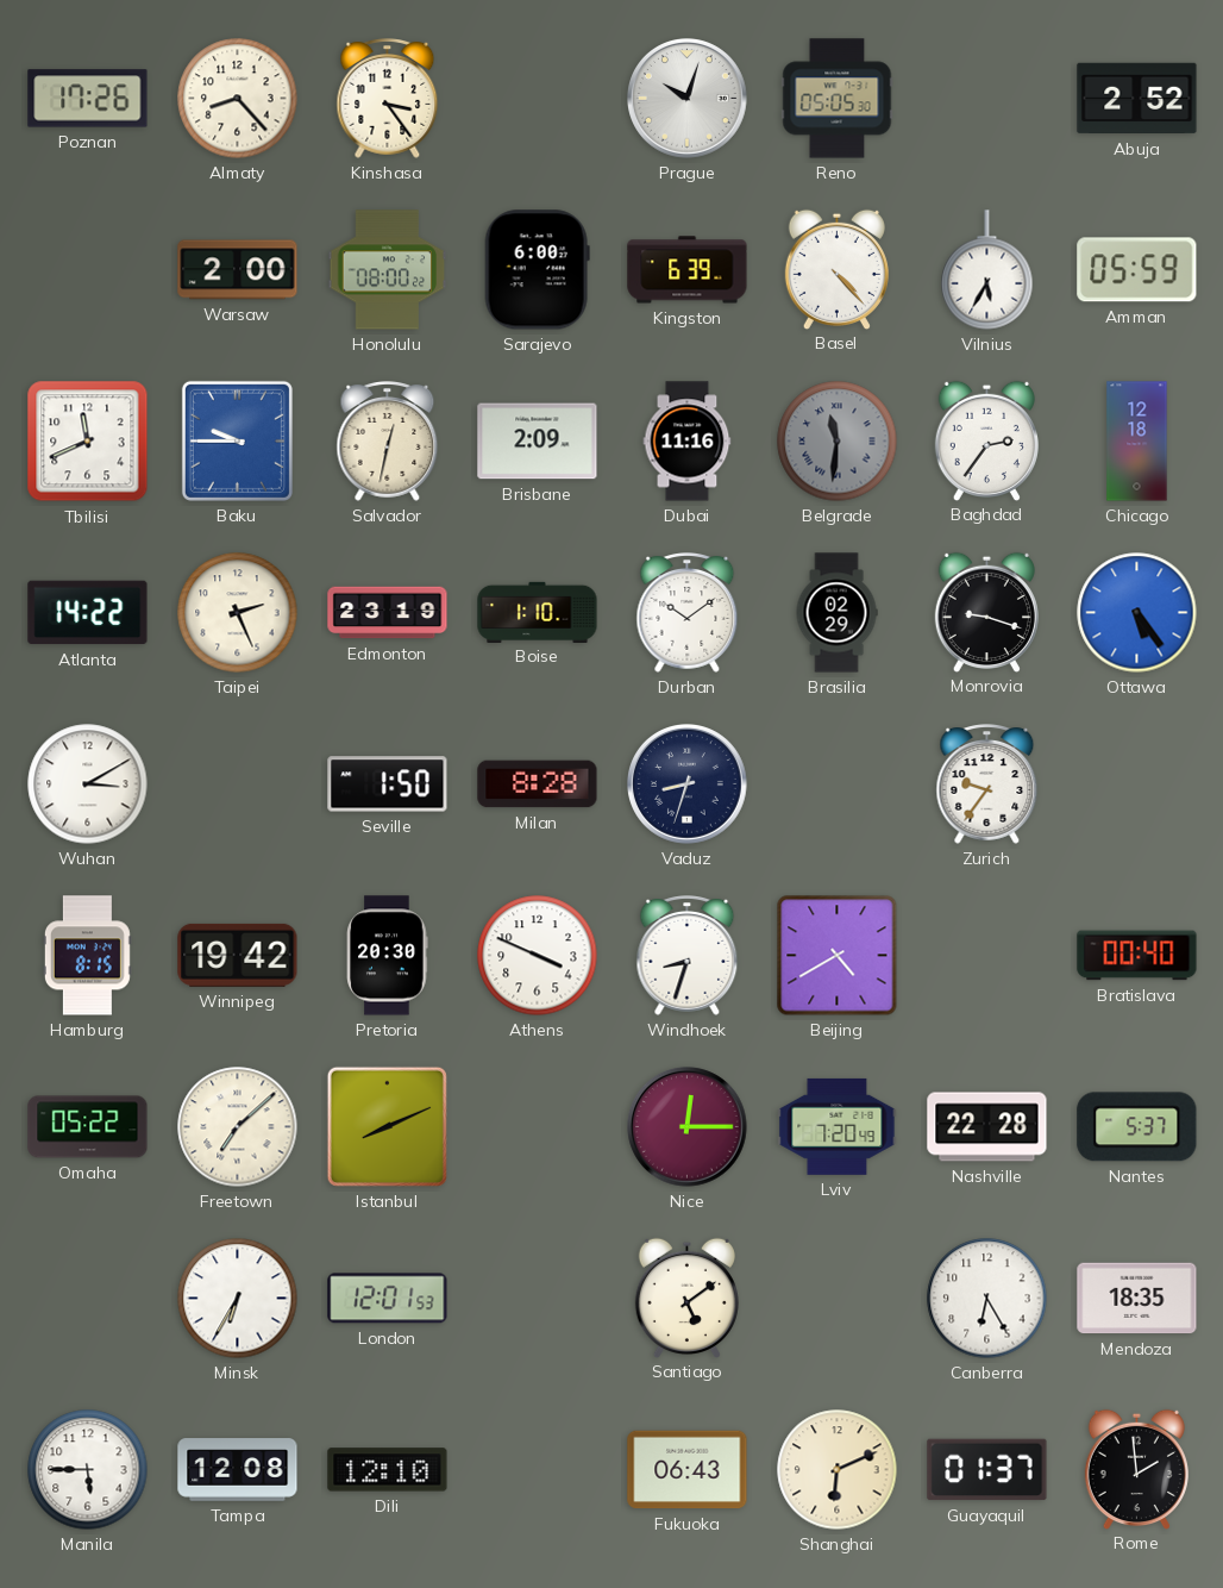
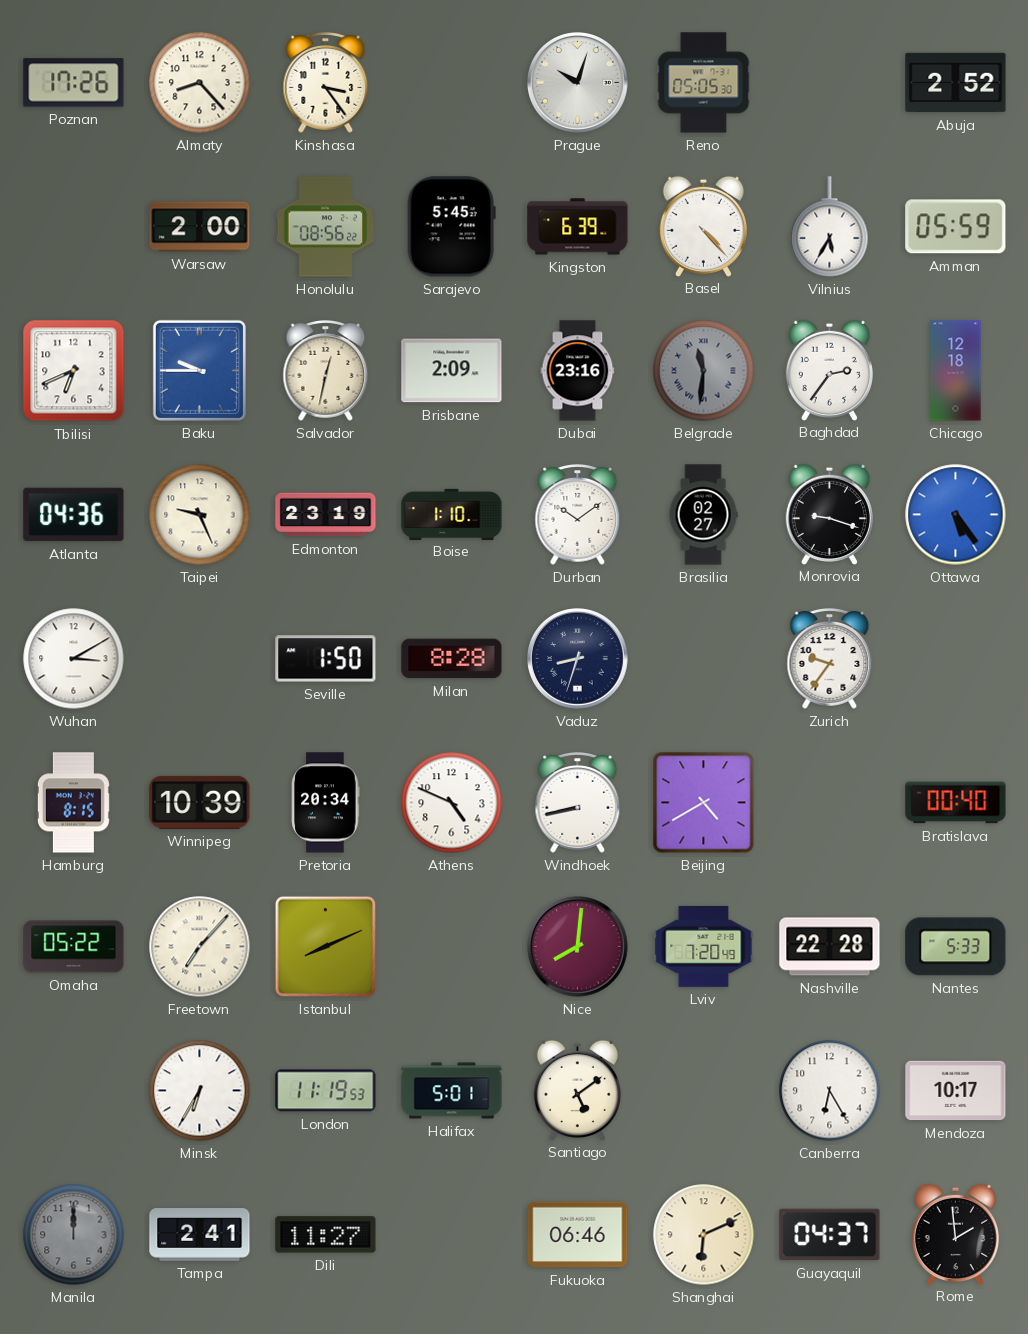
Honolulu: 08:00 -> 08:56 (326, 227)
Sarajevo: 6:00 -> 5:45 (451, 227)
Tbilisi: 11:41 -> 6:41 (74, 371)
Dubai: 11:16 -> 23:16 (578, 371)
Atlanta: 14:22 -> 04:36 (74, 515)
Taipei: 2:26 -> 9:26 (200, 515)
Brasilia: 02:29 -> 02:27 (703, 515)
Winnipeg: 19:42 -> 10:39 (200, 802)
Pretoria: 20:30 -> 20:34 (326, 803)
Athens: 3:49 -> 4:49 (452, 803)
Windhoek: 8:33 -> 8:43 (578, 803)
Freetown: 7:08 -> 7:07 (200, 947)
Nice: 12:15 -> 8:01 (578, 947)
Nantes: 5:37 -> 5:33 (956, 947)
London: 12:01 -> 11:19 (326, 1091)
Halifax: none -> 5:01 (452, 1091)
Mendoza: 18:35 -> 10:17 (956, 1091)
Manila: 5:45 -> 12:00 (74, 1235)
Manila dial: white -> grey (74, 1235)
Tampa: 12:08 -> 2:41 (200, 1235)
Dili: 12:10 -> 11:27 (326, 1235)
Fukuoka: 06:43 -> 06:46 (578, 1235)
Guayaquil: 01:37 -> 04:37 (830, 1235)
